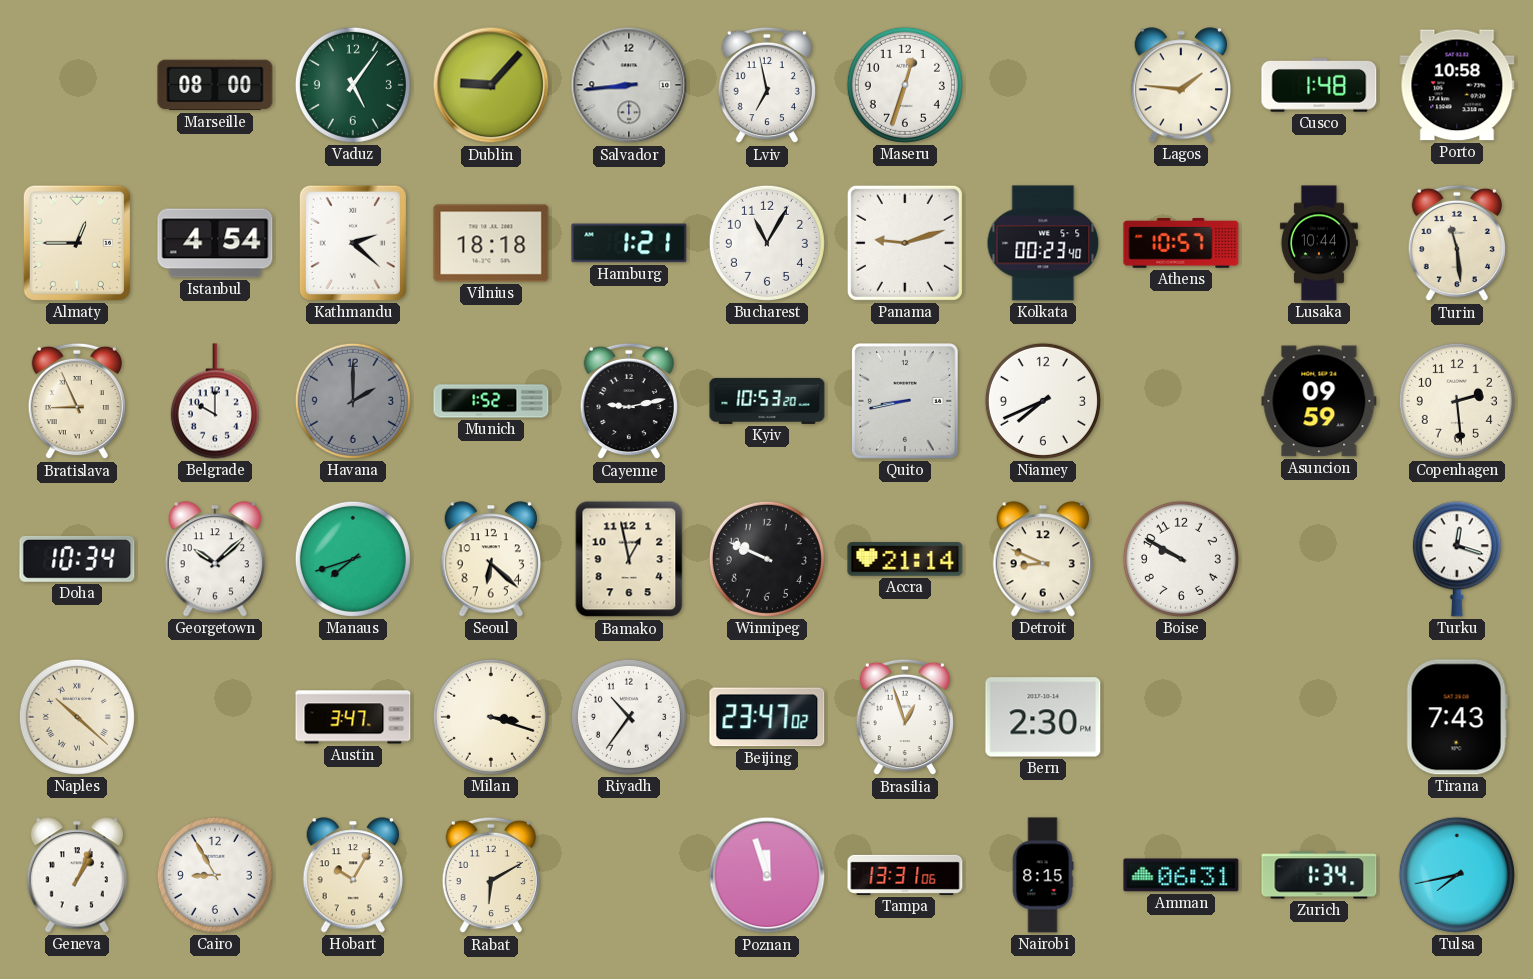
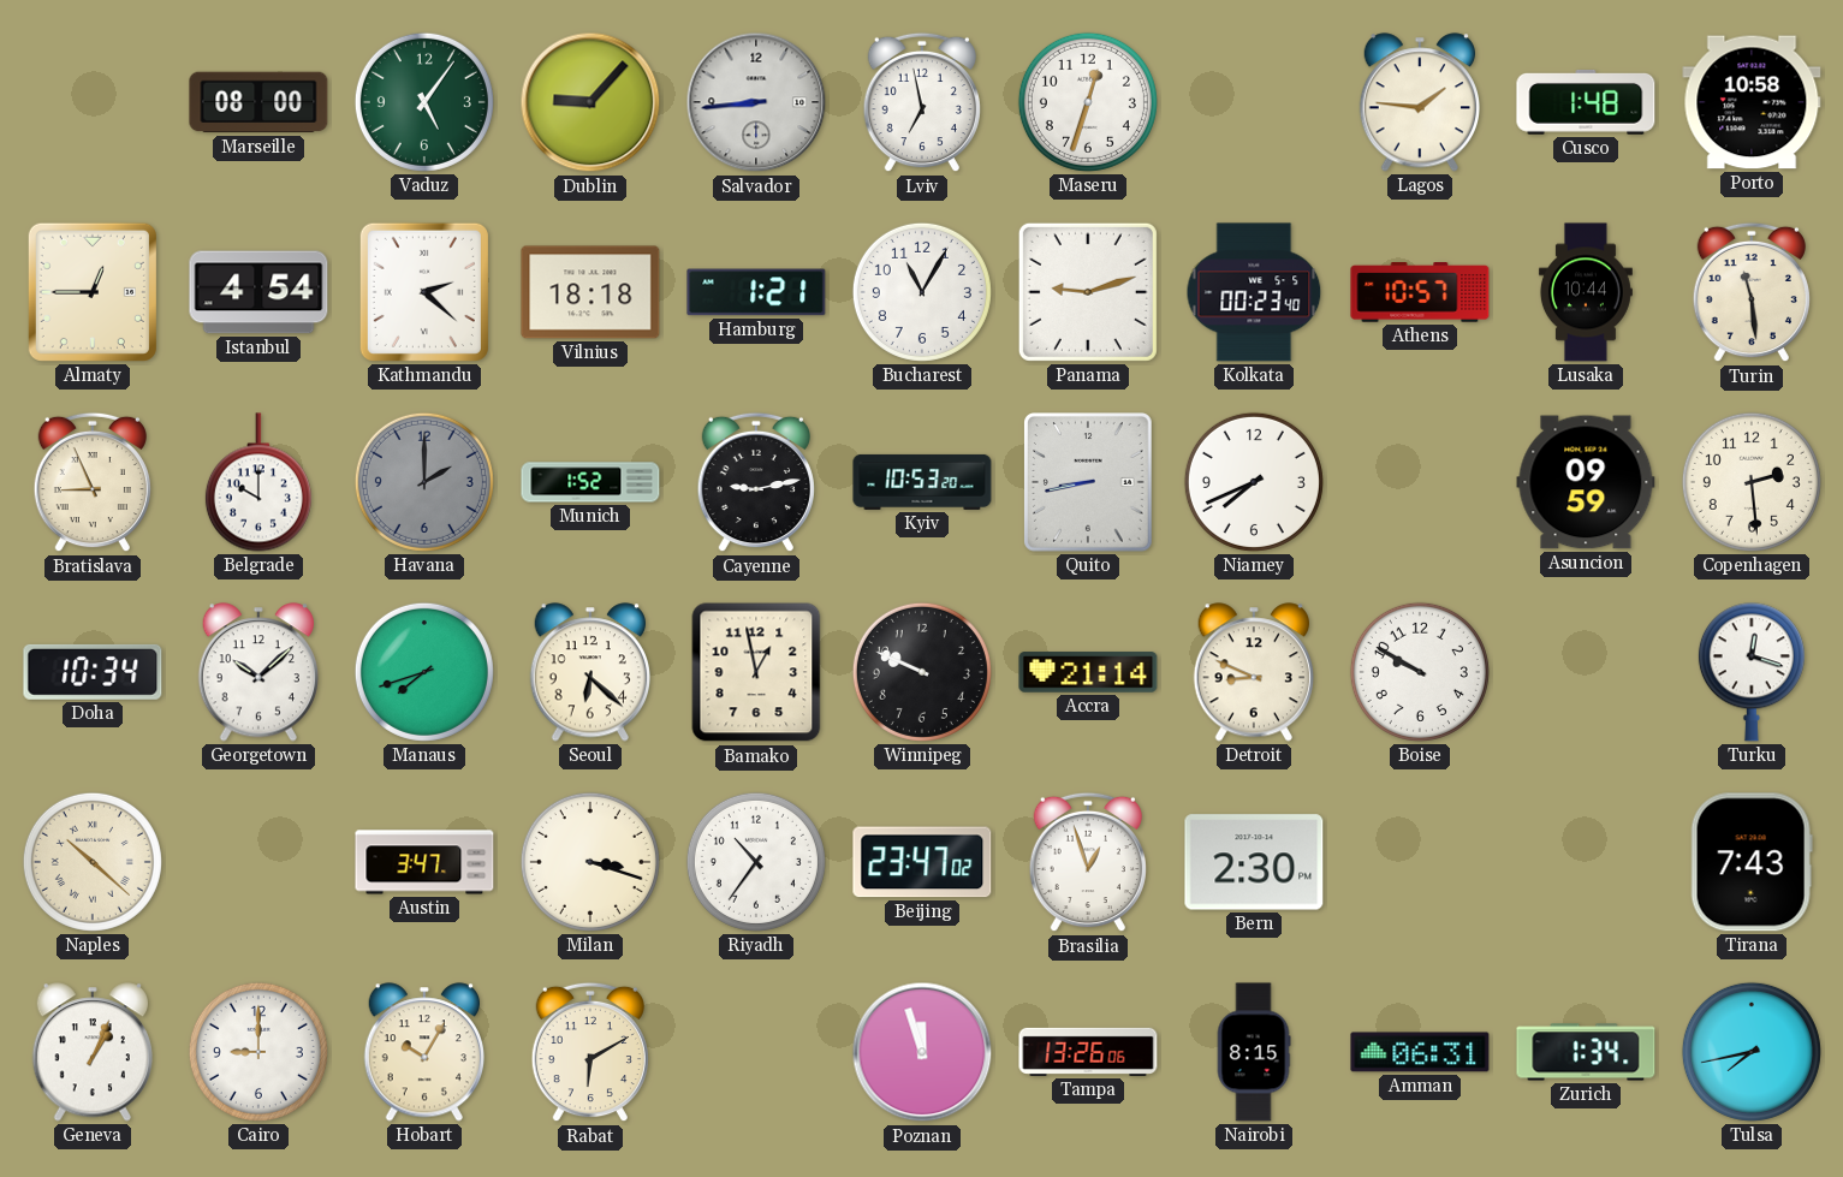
Cairo: 8:55 -> 9:00 (258, 1052)
Tampa: 13:31 -> 13:26 (1088, 1052)
